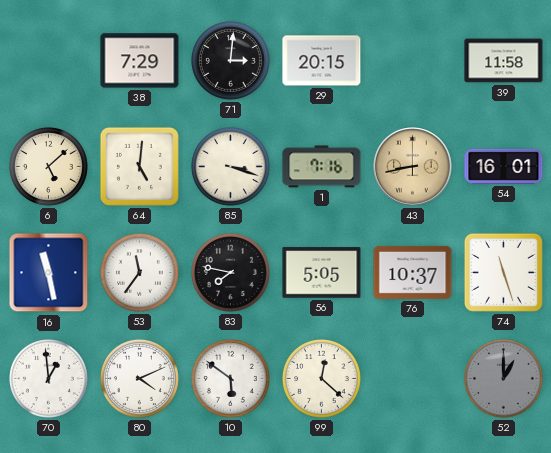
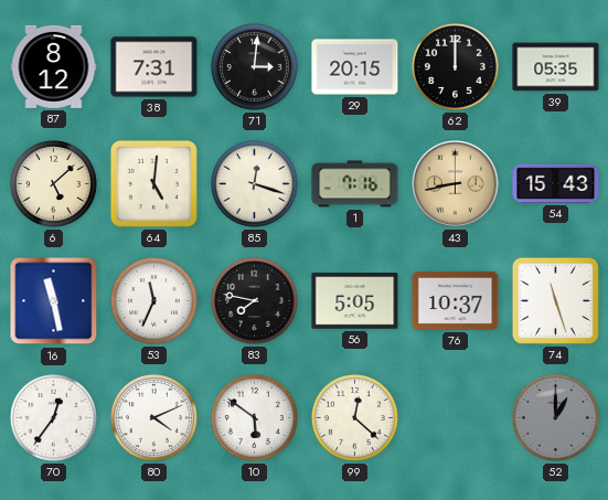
87: none -> 8:12 (54, 66)
38: 7:29 -> 7:31 (154, 67)
62: none -> 12:00 (455, 66)
39: 11:58 -> 05:35 (556, 67)
85: 3:18 -> 12:18 (254, 183)
54: 16:01 -> 15:43 (556, 183)
53: 11:36 -> 11:34 (153, 300)
70: 12:59 -> 12:36 (53, 417)
